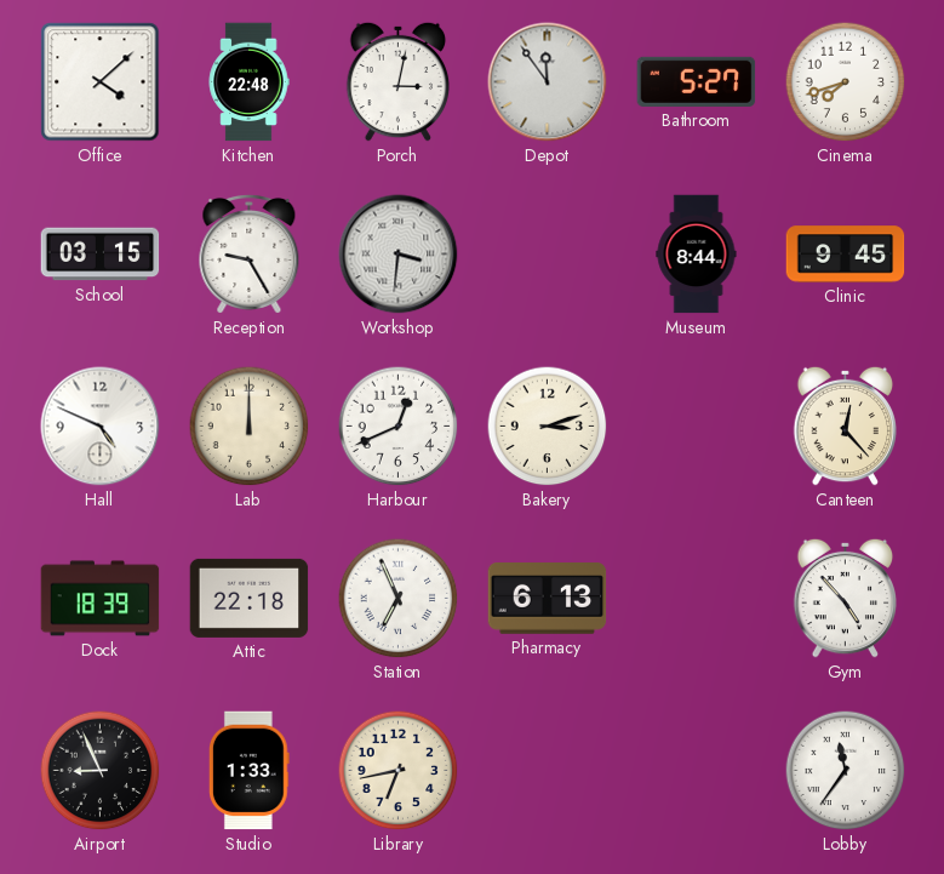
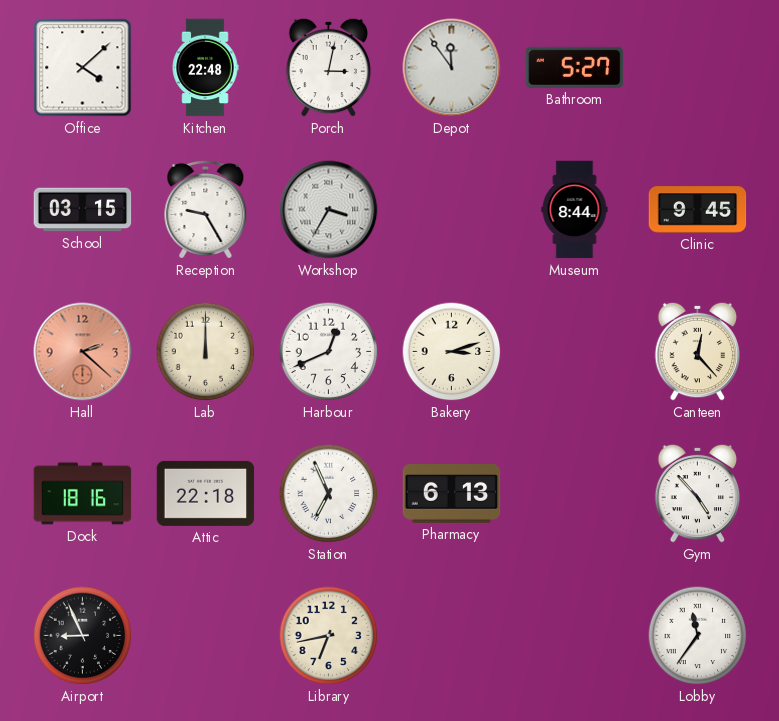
Cinema: 7:42 -> none (846, 82)
Workshop: 3:31 -> 3:35 (329, 210)
Hall: 4:49 -> 2:22 (83, 352)
Hall dial: white -> salmon (83, 352)
Dock: 18:39 -> 18:16 (83, 494)
Studio: 1:33 -> none (248, 771)
